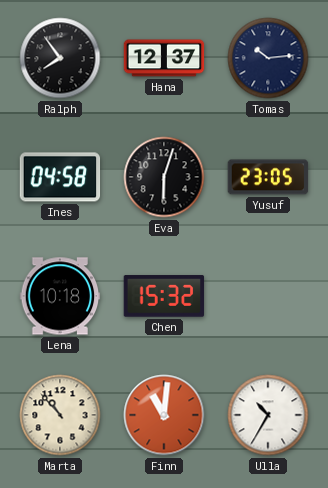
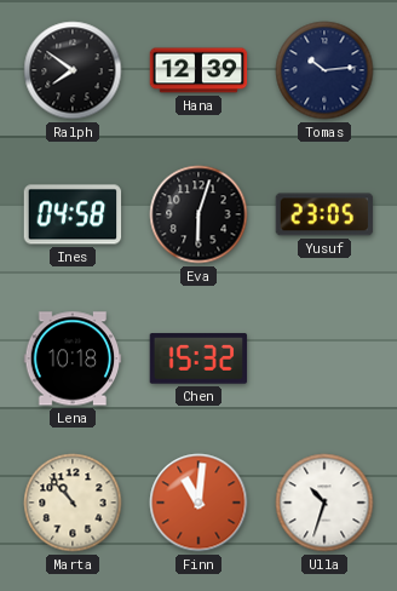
Ralph: 7:54 -> 7:51 (73, 70)
Hana: 12:37 -> 12:39 (198, 70)
Ulla: 10:35 -> 10:33 (324, 503)
